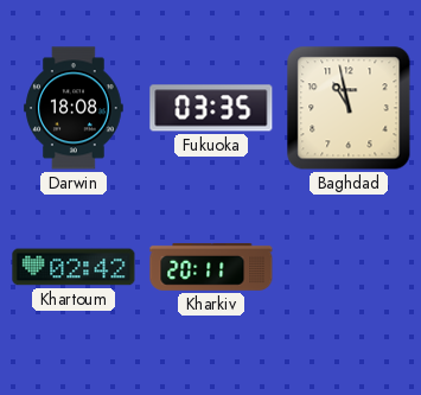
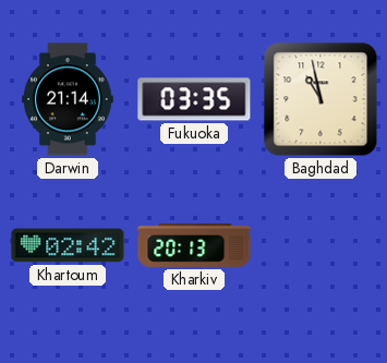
Darwin: 18:08 -> 21:14 (69, 99)
Kharkiv: 20:11 -> 20:13 (194, 245)
